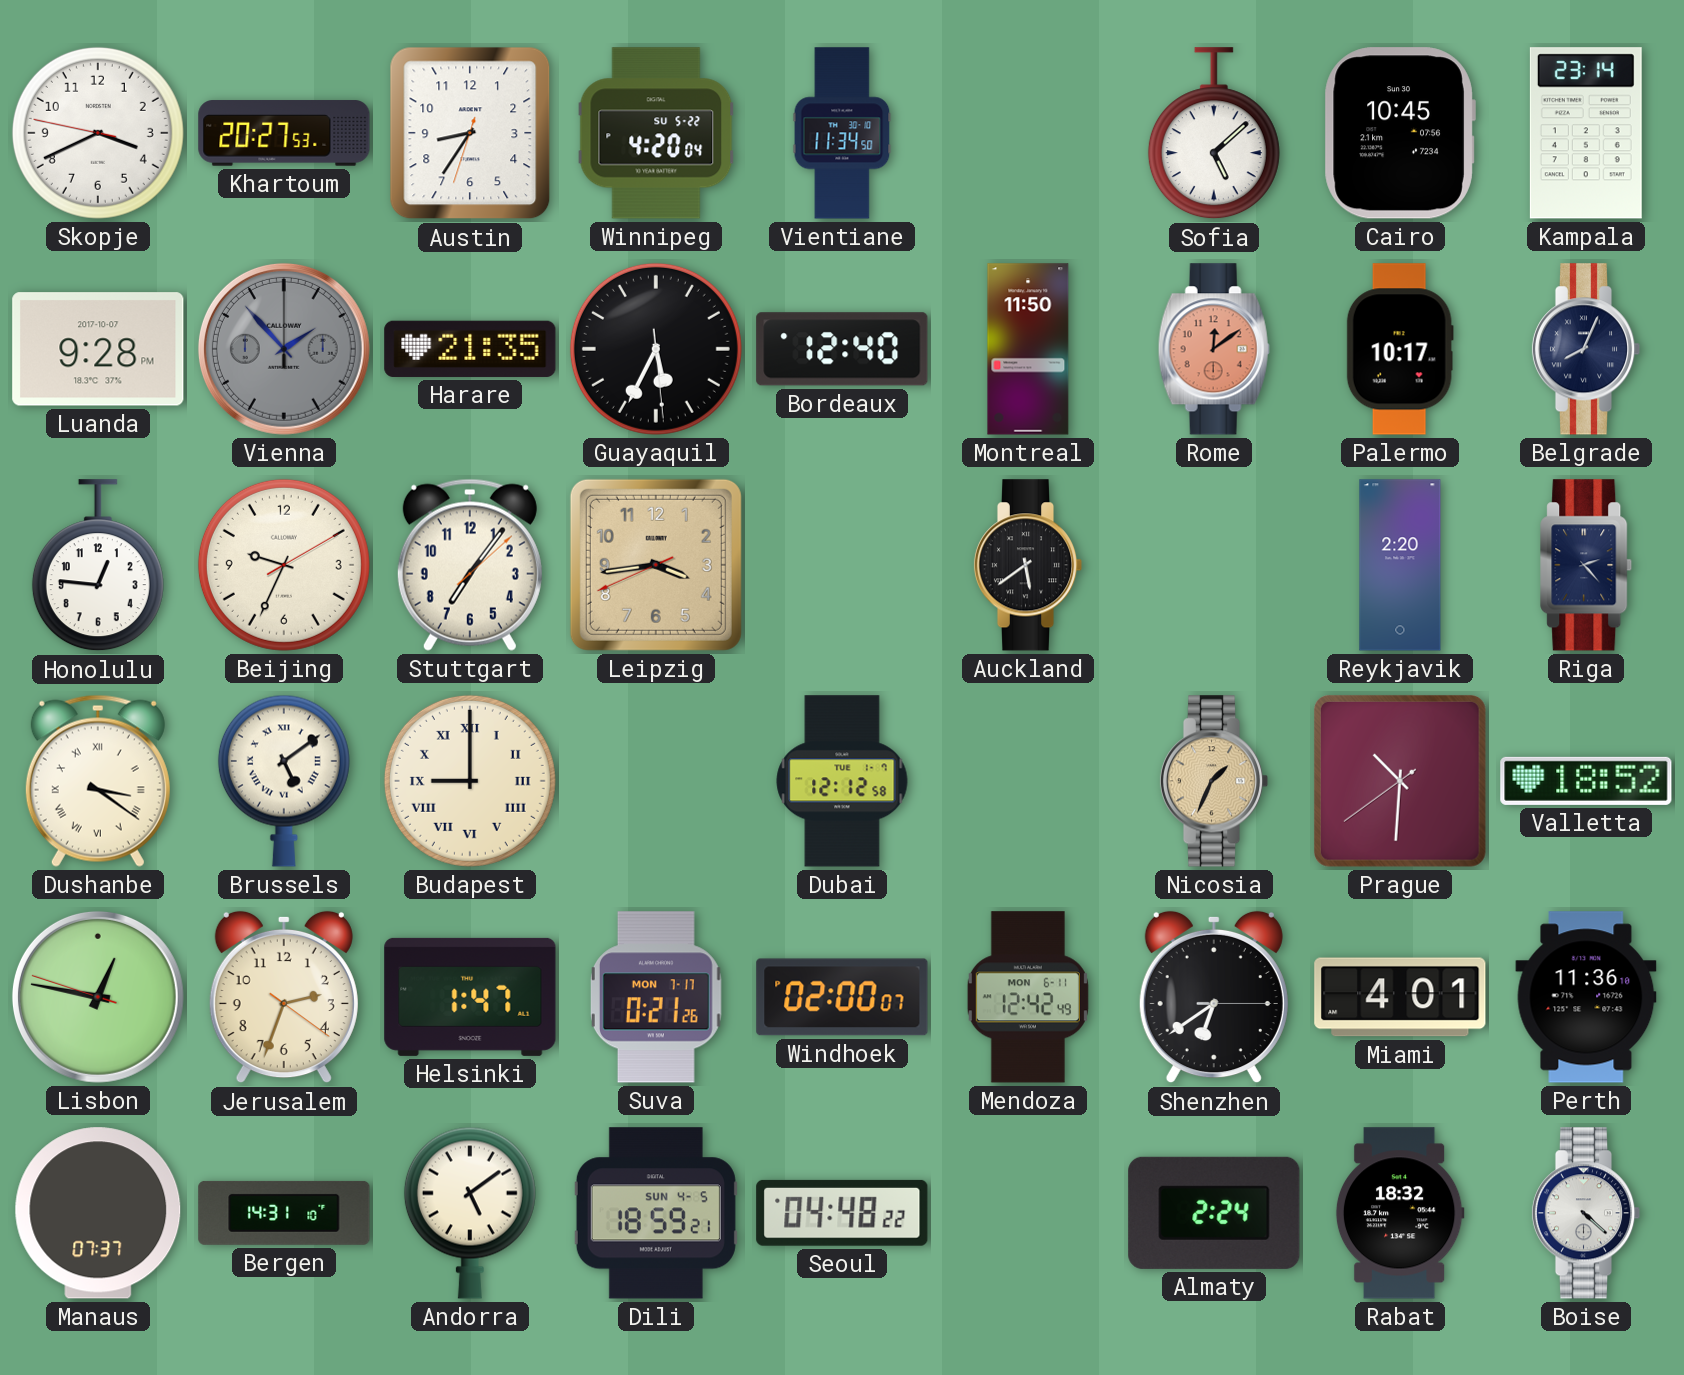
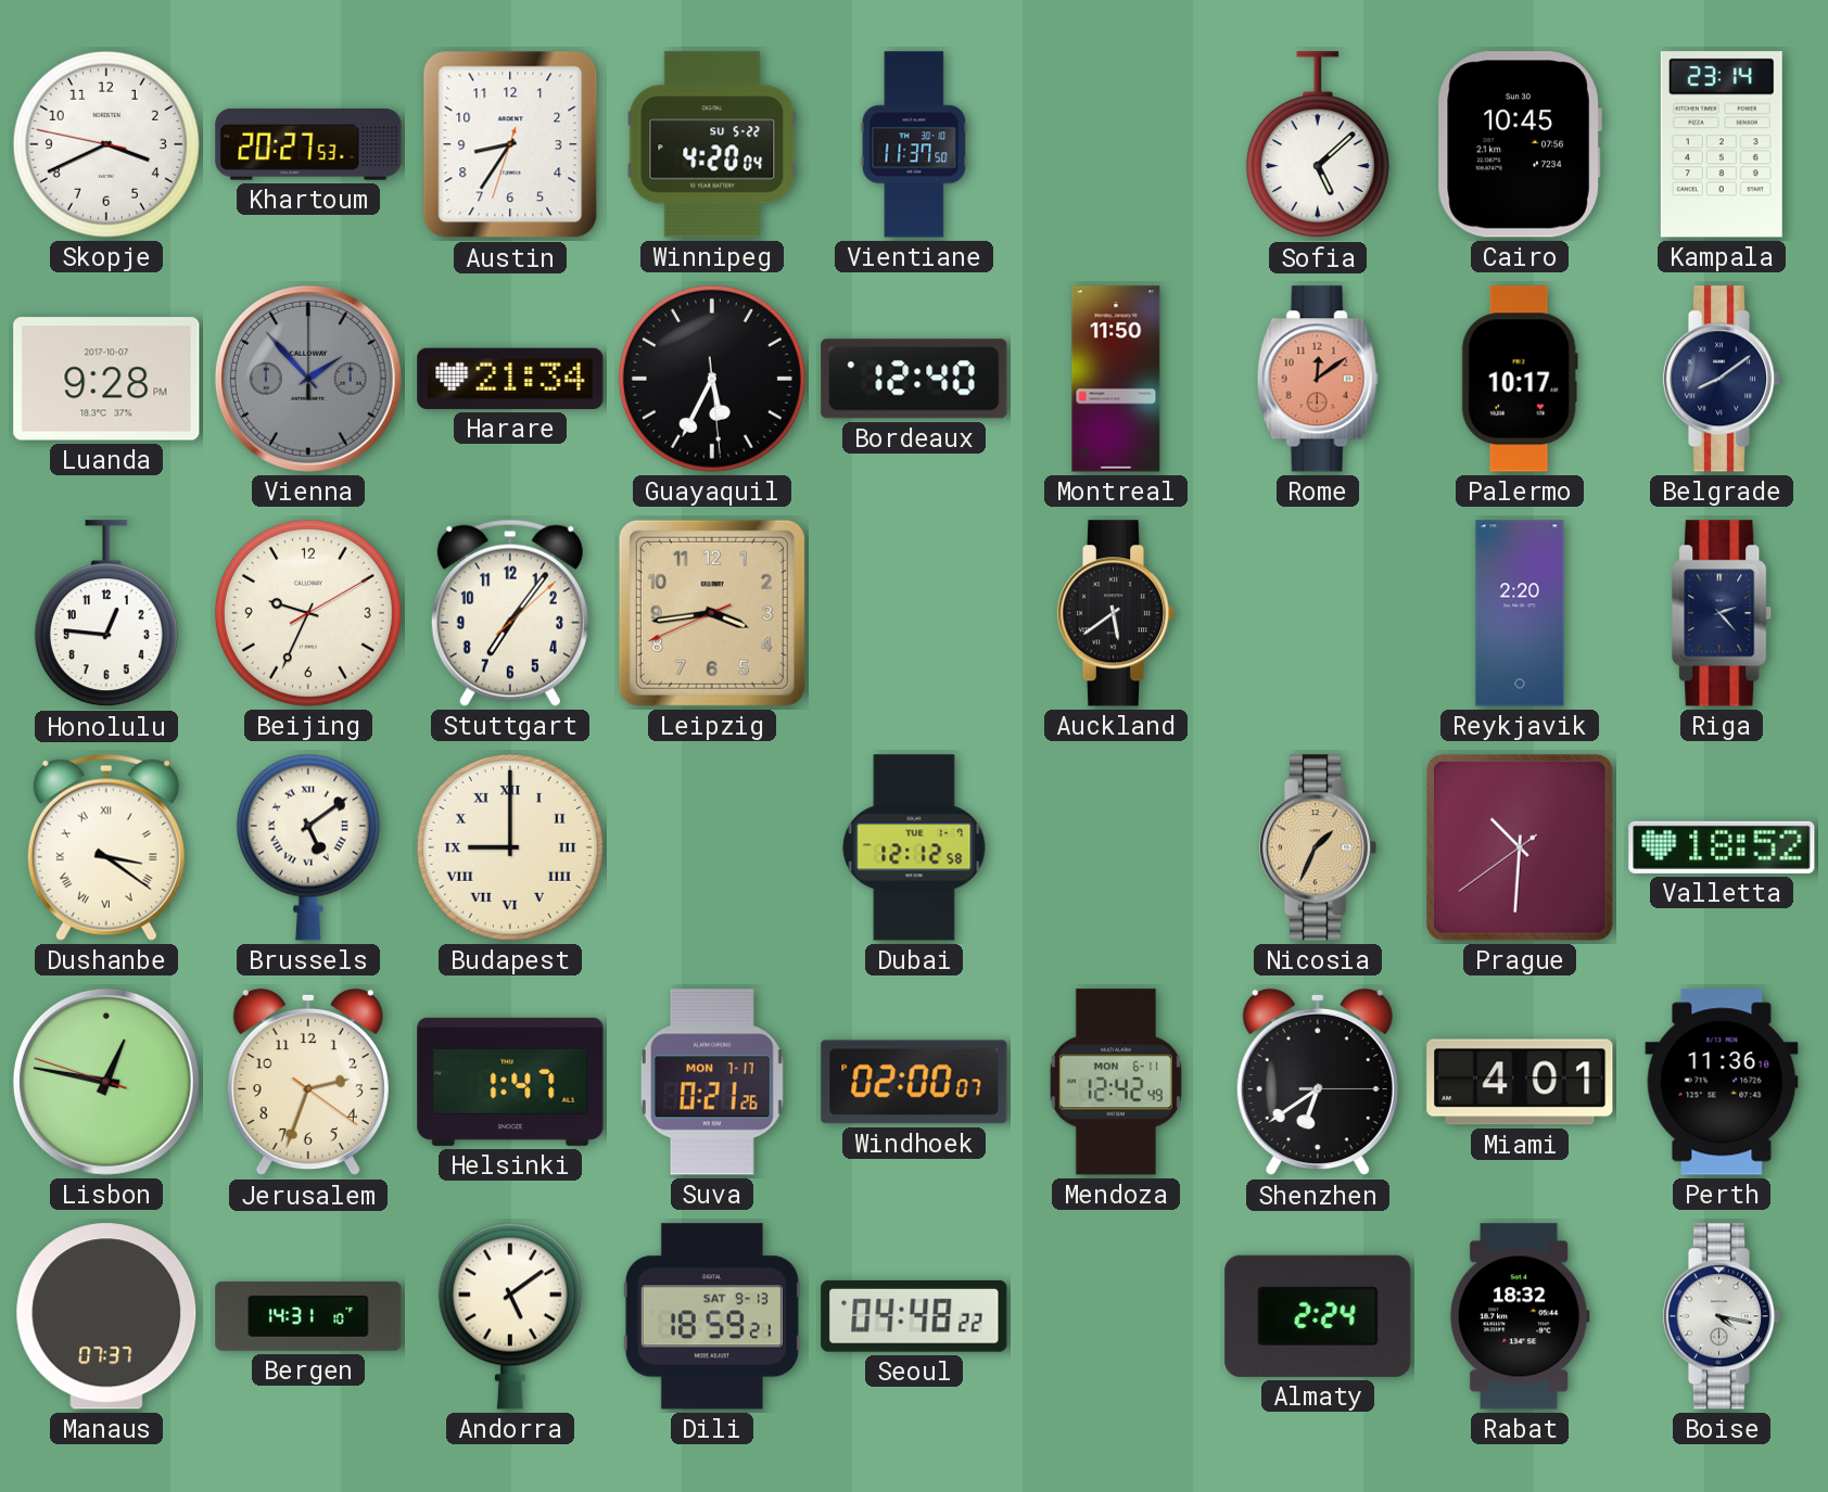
Vientiane: 11:34 -> 11:37 (914, 144)
Harare: 21:35 -> 21:34 (510, 379)
Belgrade: 8:04 -> 8:09 (1722, 379)
Dili date: SUN 4-5 -> SAT 9-13 (712, 1316)
Boise: 4:22 -> 4:17 (1722, 1316)
